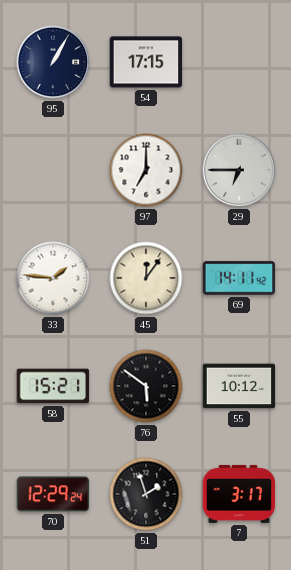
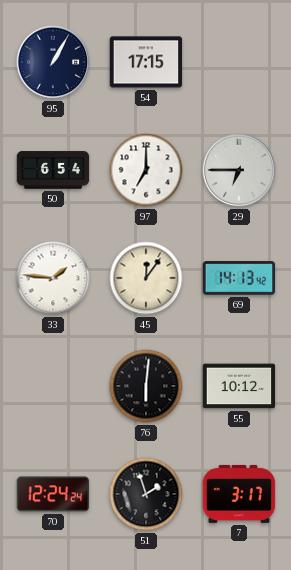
50: none -> 6:54 (53, 170)
69: 14:11 -> 14:13 (239, 278)
58: 15:21 -> none (53, 386)
76: 5:51 -> 6:01 (146, 386)
70: 12:29 -> 12:24 (53, 494)
